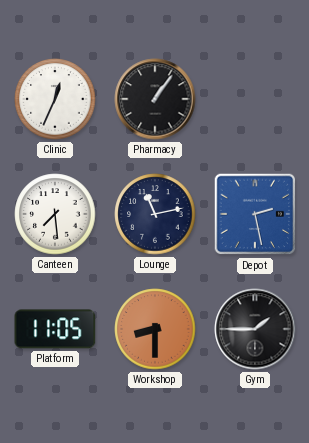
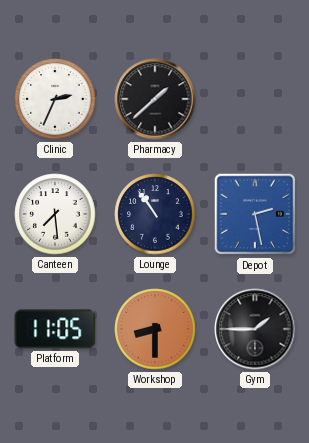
Clinic: 12:34 -> 2:34 (55, 99)
Pharmacy: 1:06 -> 1:38 (155, 99)
Lounge: 11:13 -> 10:54 (155, 214)
